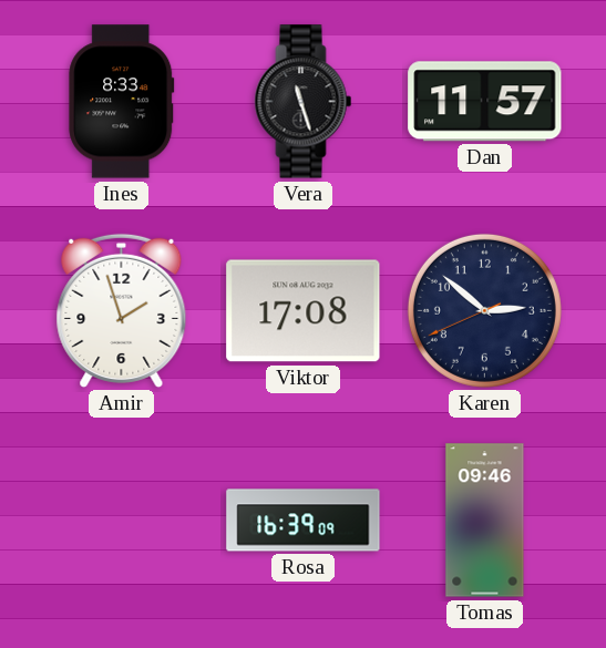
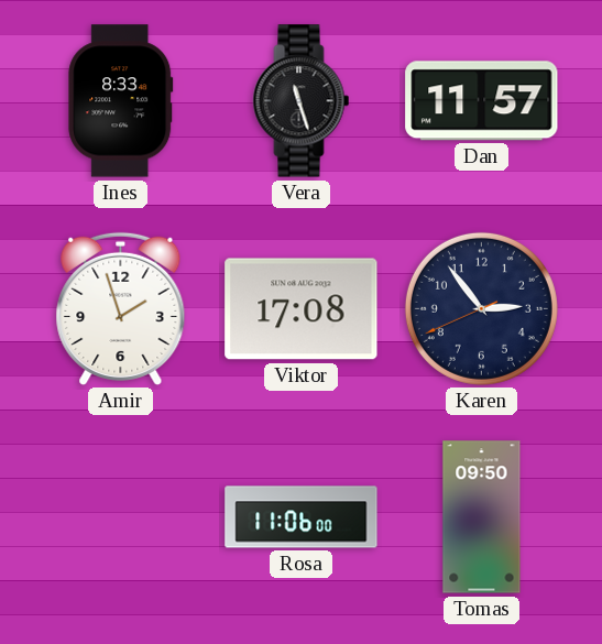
Karen: 2:51 -> 2:53 (481, 308)
Rosa: 16:39 -> 11:06 (302, 517)
Tomas: 09:46 -> 09:50 (482, 517)
